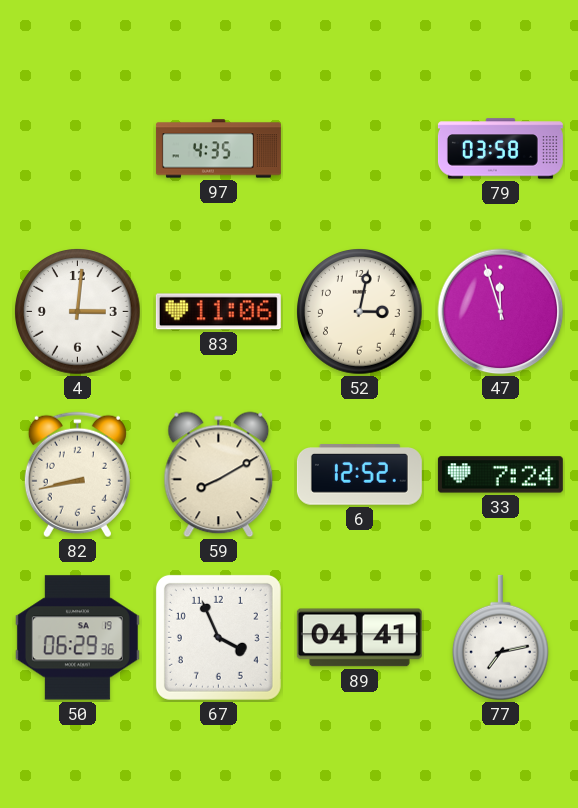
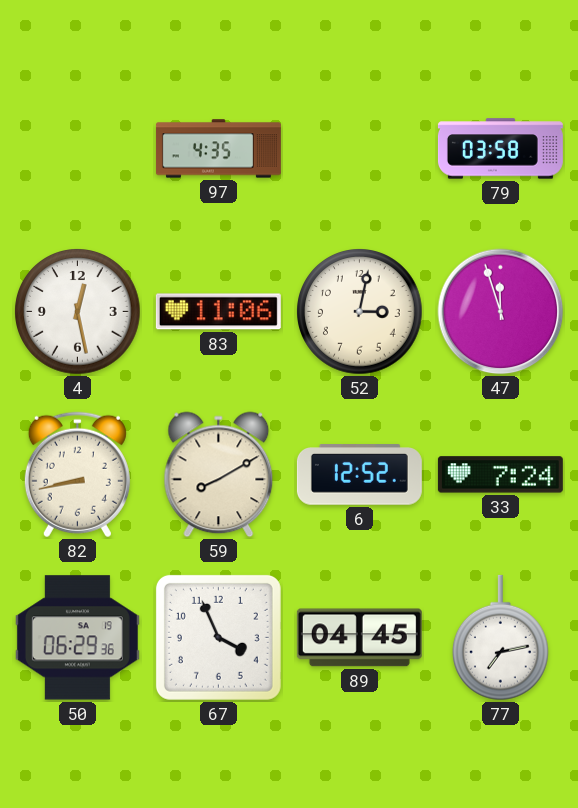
4: 3:01 -> 12:28 (78, 312)
89: 04:41 -> 04:45 (359, 638)
